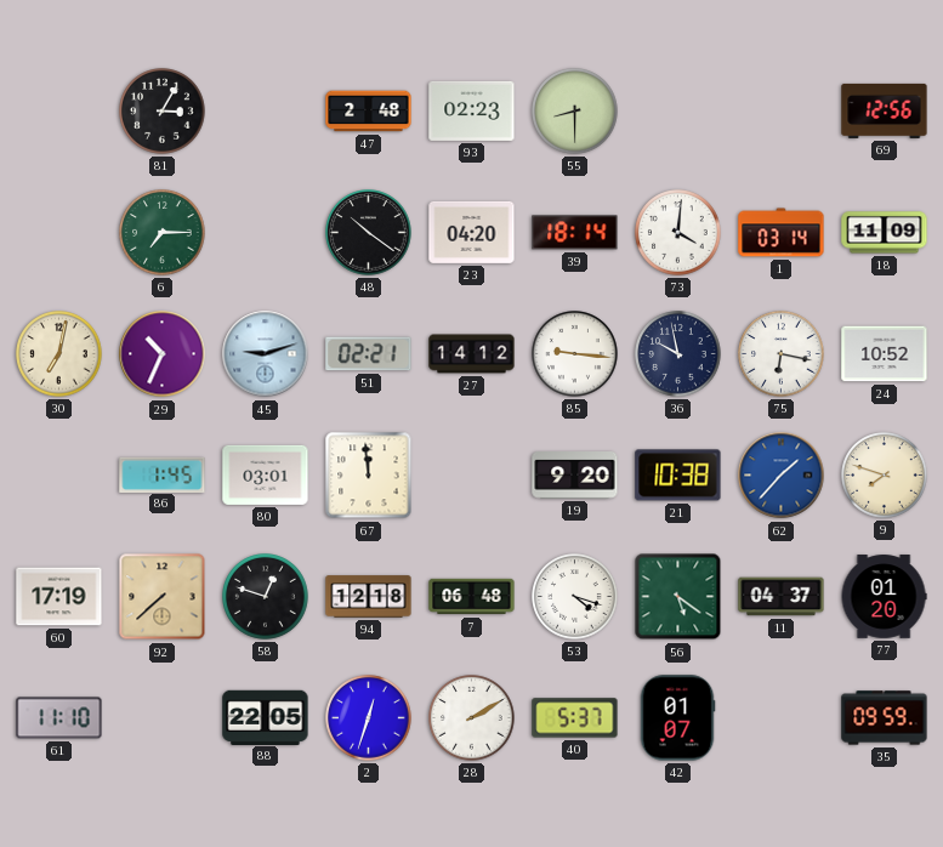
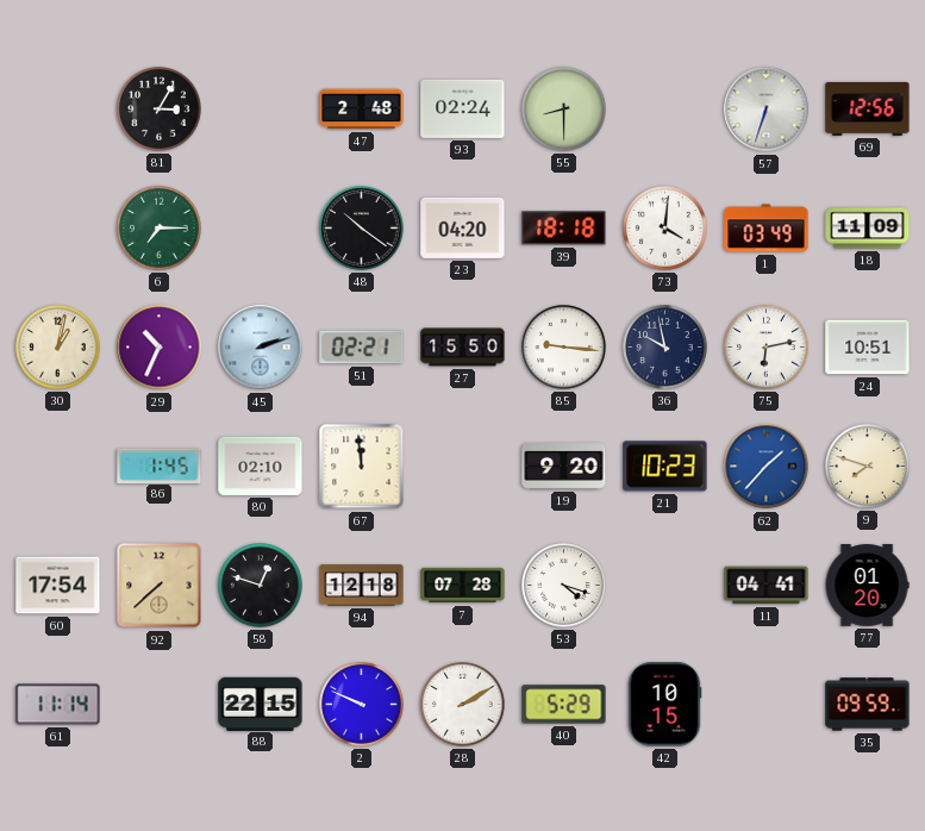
93: 02:23 -> 02:24 (463, 108)
57: none -> 6:33 (767, 110)
39: 18:14 -> 18:18 (564, 229)
1: 03:14 -> 03:49 (767, 229)
30: 7:02 -> 1:02 (58, 348)
45: 9:12 -> 2:12 (261, 348)
27: 14:12 -> 15:50 (463, 348)
75: 6:17 -> 6:13 (767, 348)
24: 10:52 -> 10:51 (868, 348)
80: 03:01 -> 02:10 (261, 466)
21: 10:38 -> 10:23 (665, 467)
60: 17:19 -> 17:54 (58, 586)
7: 06:48 -> 07:28 (463, 586)
56: 5:21 -> none (678, 597)
11: 04:37 -> 04:41 (767, 586)
61: 11:10 -> 11:14 (58, 705)
88: 22:05 -> 22:15 (261, 704)
2: 12:33 -> 9:49 (362, 705)
40: 5:37 -> 5:29 (564, 705)
42: 01:07 -> 10:15 (664, 705)
